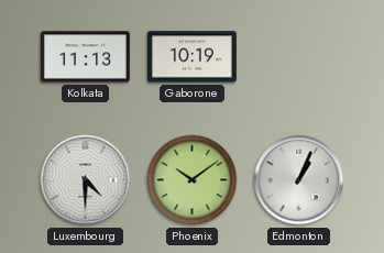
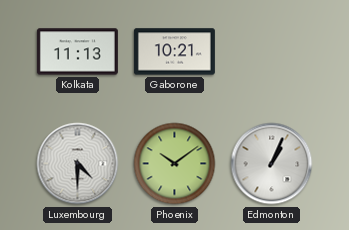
Gaborone: 10:19 -> 10:21 (174, 52)
